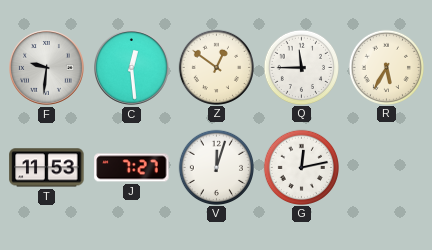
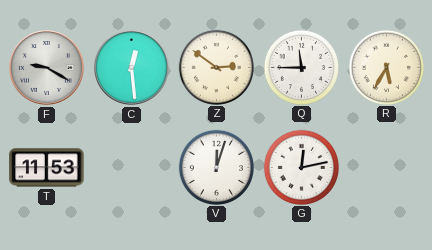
F: 9:31 -> 9:20 (47, 68)
Z: 12:51 -> 2:51 (216, 67)
J: 7:27 -> none (132, 168)
